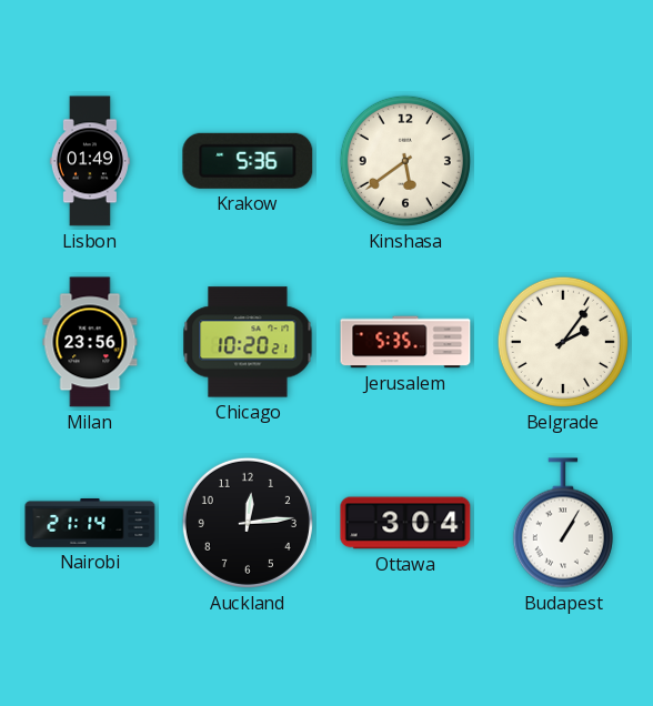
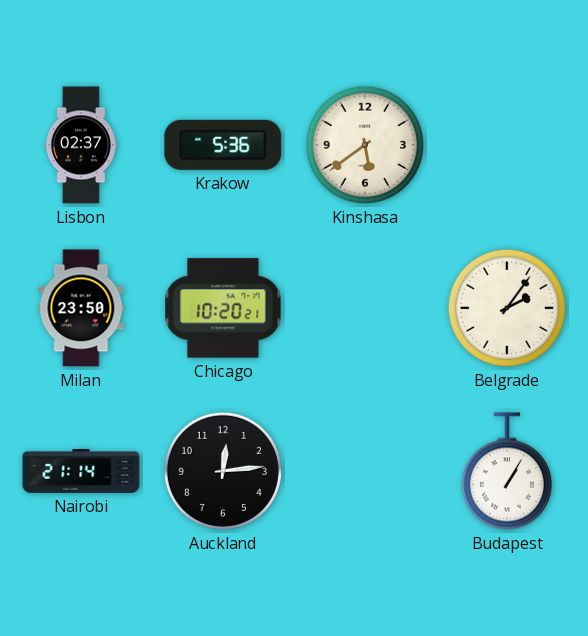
Lisbon: 01:49 -> 02:37 (81, 145)
Milan: 23:56 -> 23:50 (81, 308)
Jerusalem: 5:35 -> none (405, 342)
Ottawa: 3:04 -> none (405, 523)
